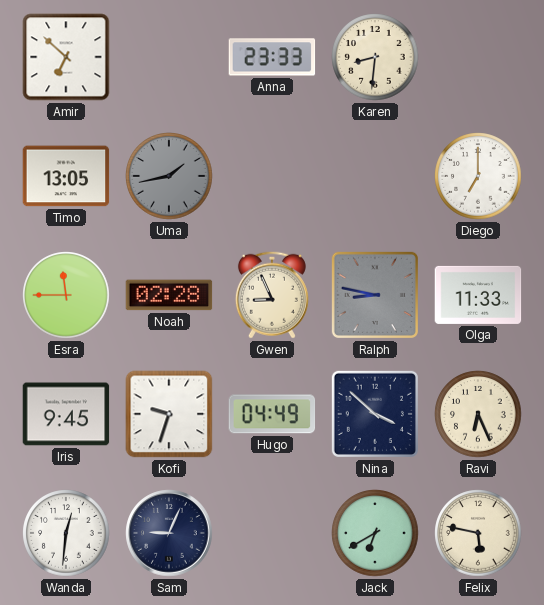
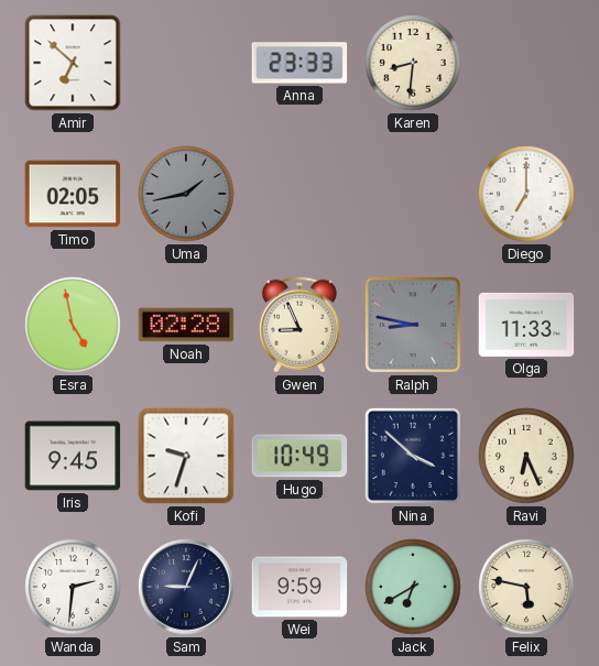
Timo: 13:05 -> 02:05 (73, 194)
Esra: 11:45 -> 4:58 (73, 325)
Hugo: 04:49 -> 10:49 (299, 456)
Wanda: 12:31 -> 2:31 (73, 587)
Wei: none -> 9:59 (299, 587)
